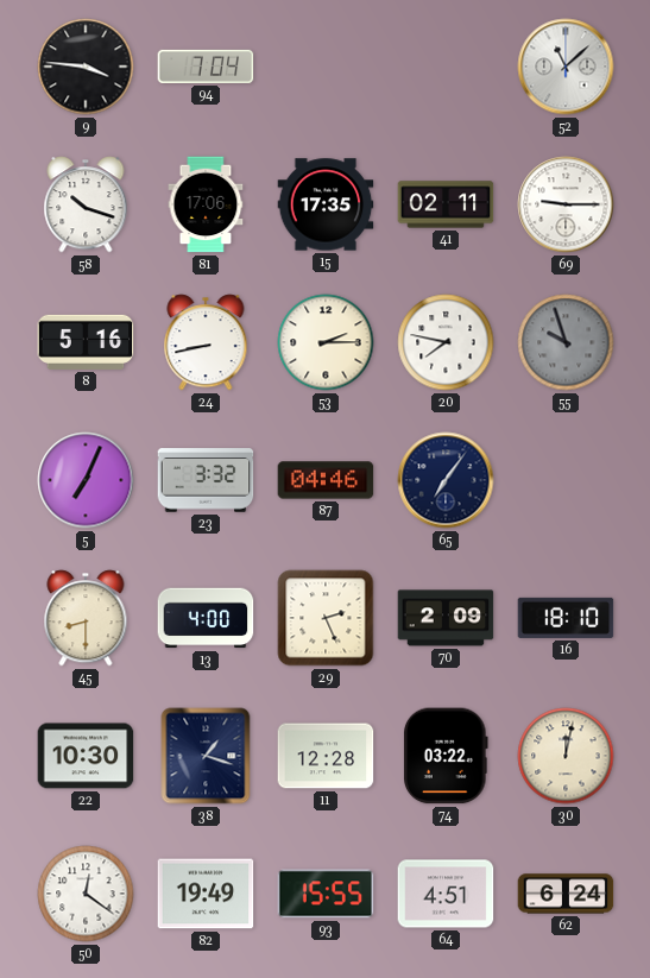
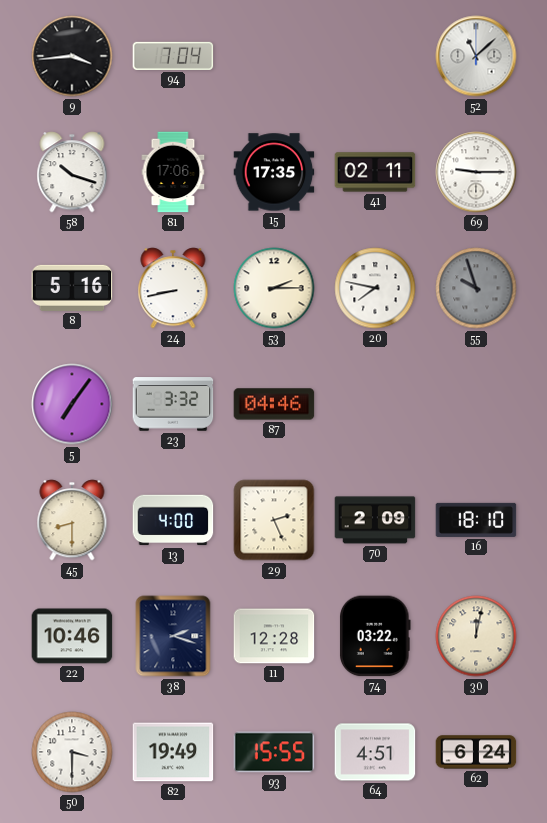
9: 3:46 -> 3:44 (72, 56)
5: 7:04 -> 7:06 (72, 404)
65: 7:06 -> none (446, 480)
22: 10:30 -> 10:46 (72, 636)
38: 1:18 -> 2:18 (173, 636)
50: 12:21 -> 3:30 (72, 752)
